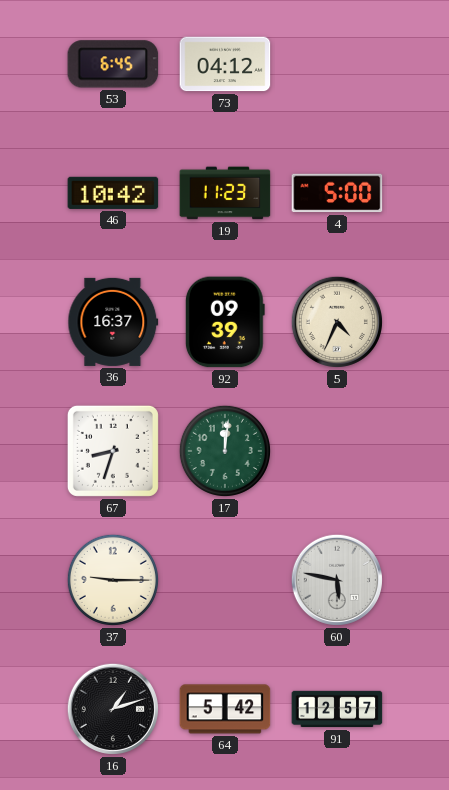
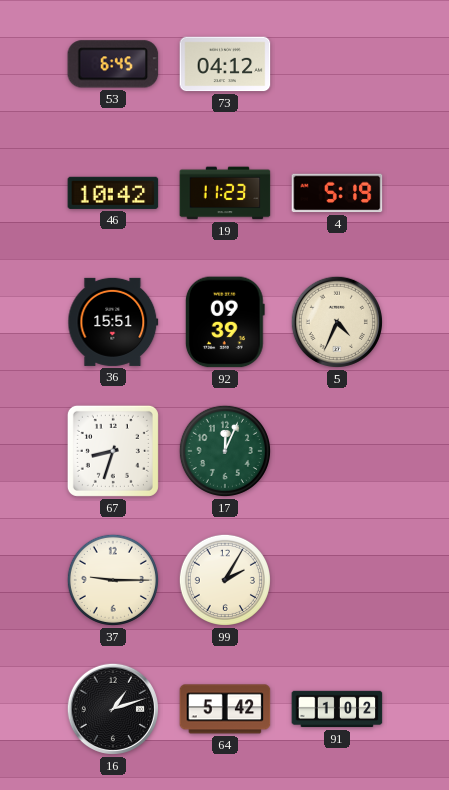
4: 5:00 -> 5:19 (337, 193)
36: 16:37 -> 15:51 (113, 322)
17: 12:01 -> 12:04 (225, 451)
99: none -> 2:05 (225, 580)
60: 5:47 -> none (337, 580)
91: 12:57 -> 1:02 (337, 709)
